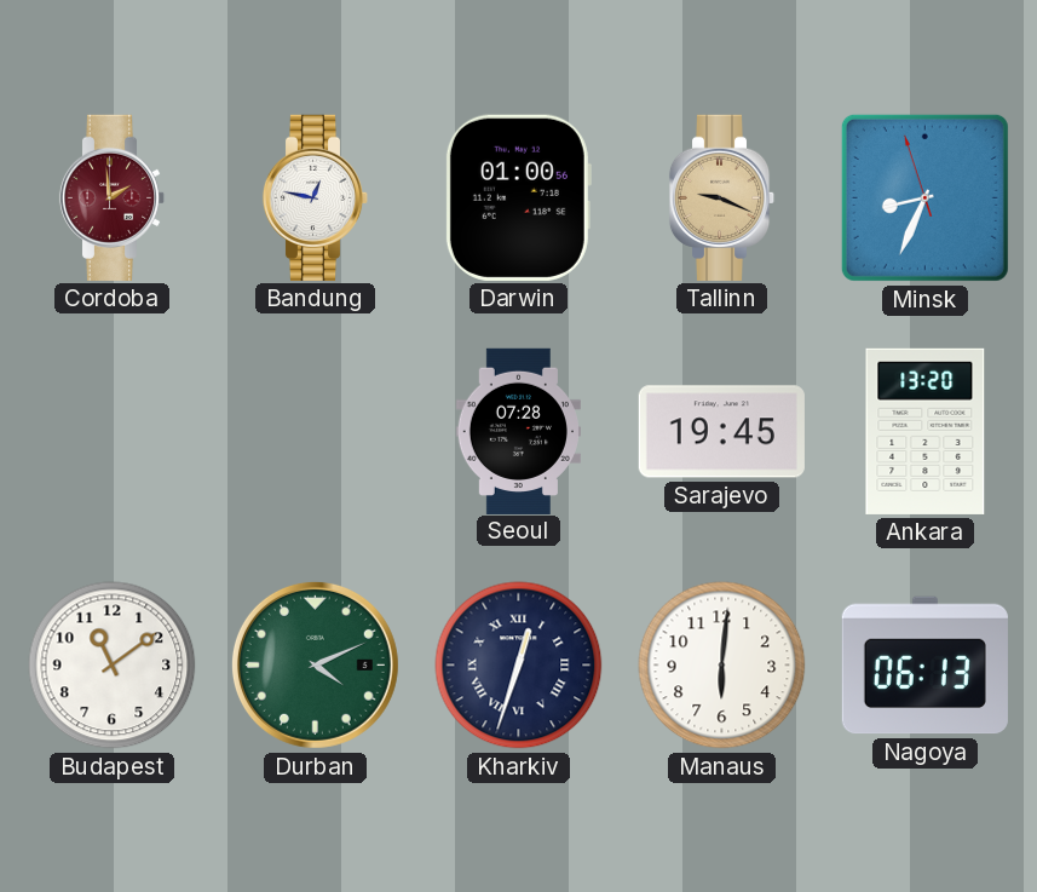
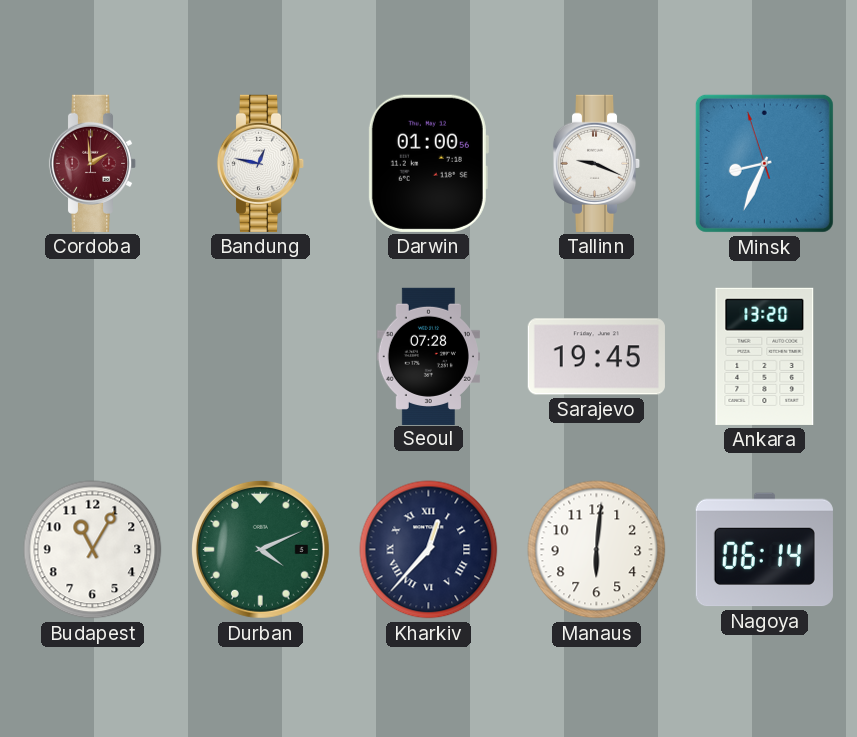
Tallinn dial: champagne -> white (597, 163)
Budapest: 11:09 -> 11:05 (93, 550)
Kharkiv: 12:33 -> 12:37 (429, 550)
Nagoya: 06:13 -> 06:14 (764, 550)
